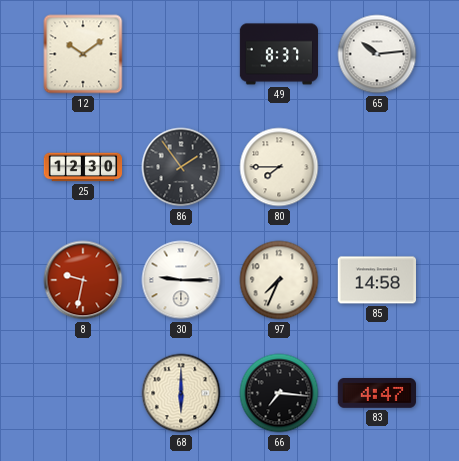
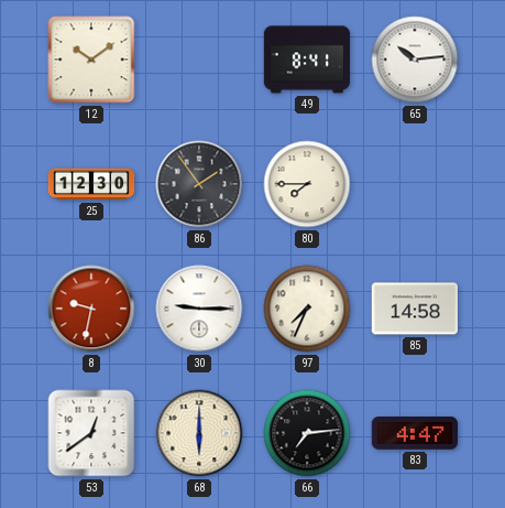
49: 8:37 -> 8:41 (306, 60)
53: none -> 12:39 (91, 433)
66: 7:16 -> 7:14 (307, 433)
